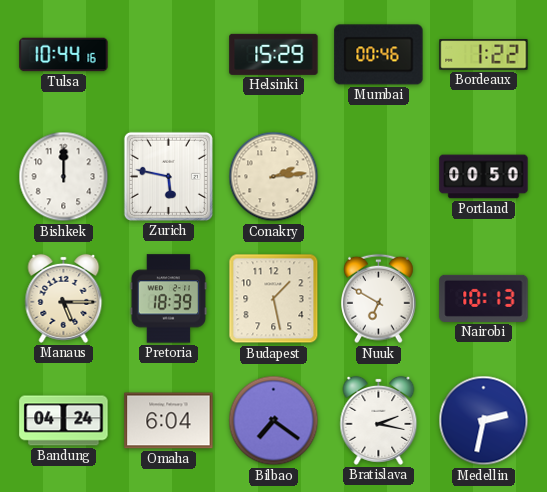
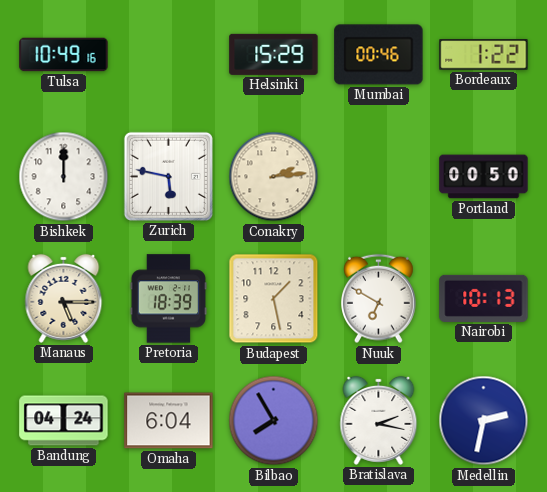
Tulsa: 10:44 -> 10:49 (64, 55)
Bilbao: 7:21 -> 7:55 (274, 421)
